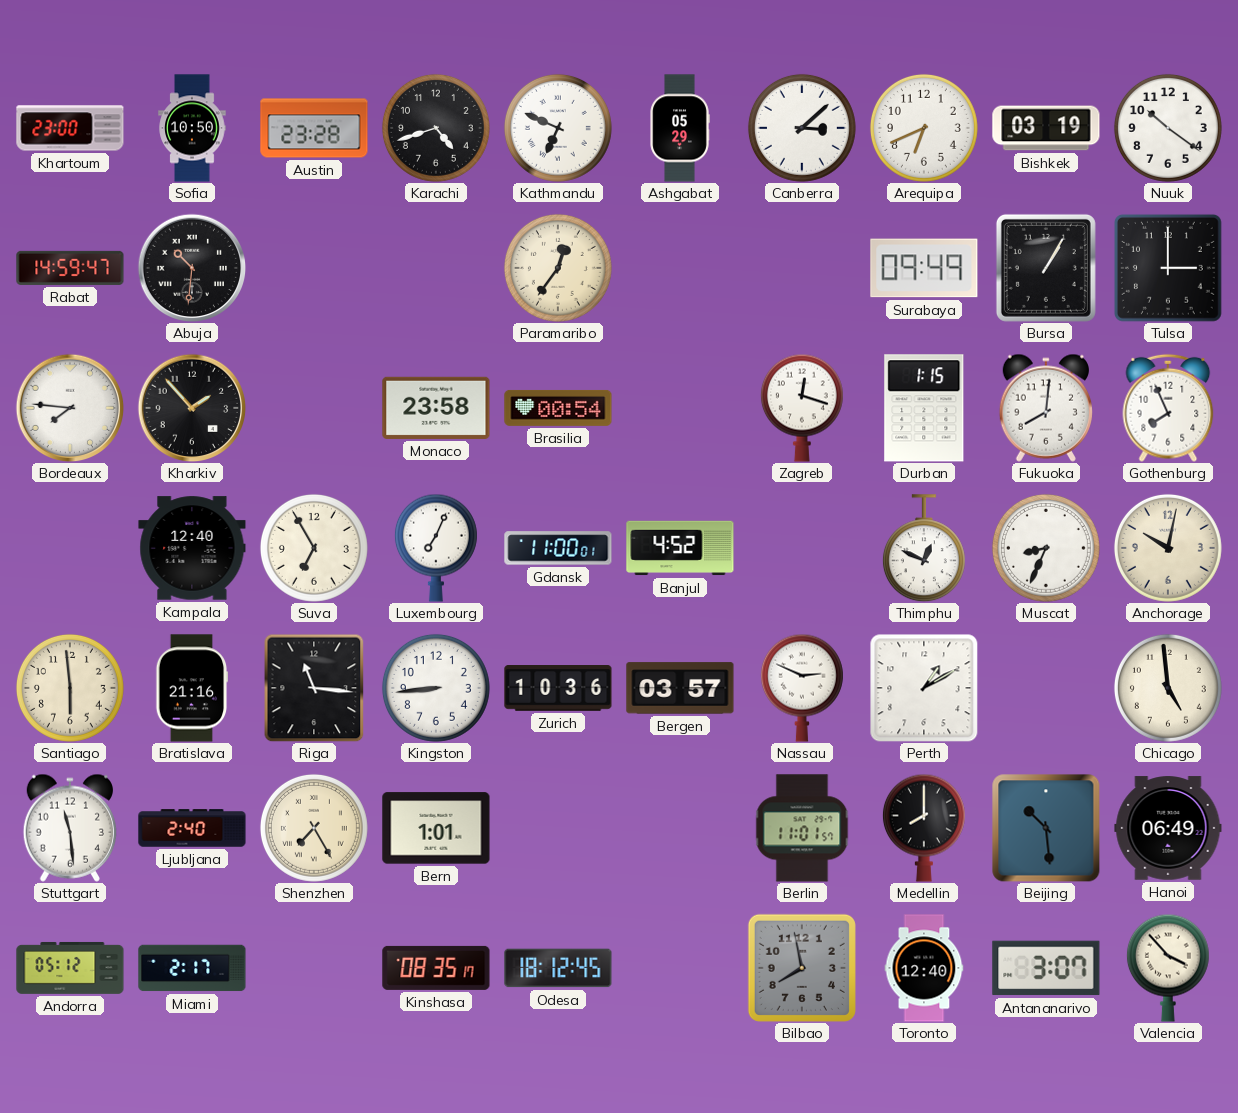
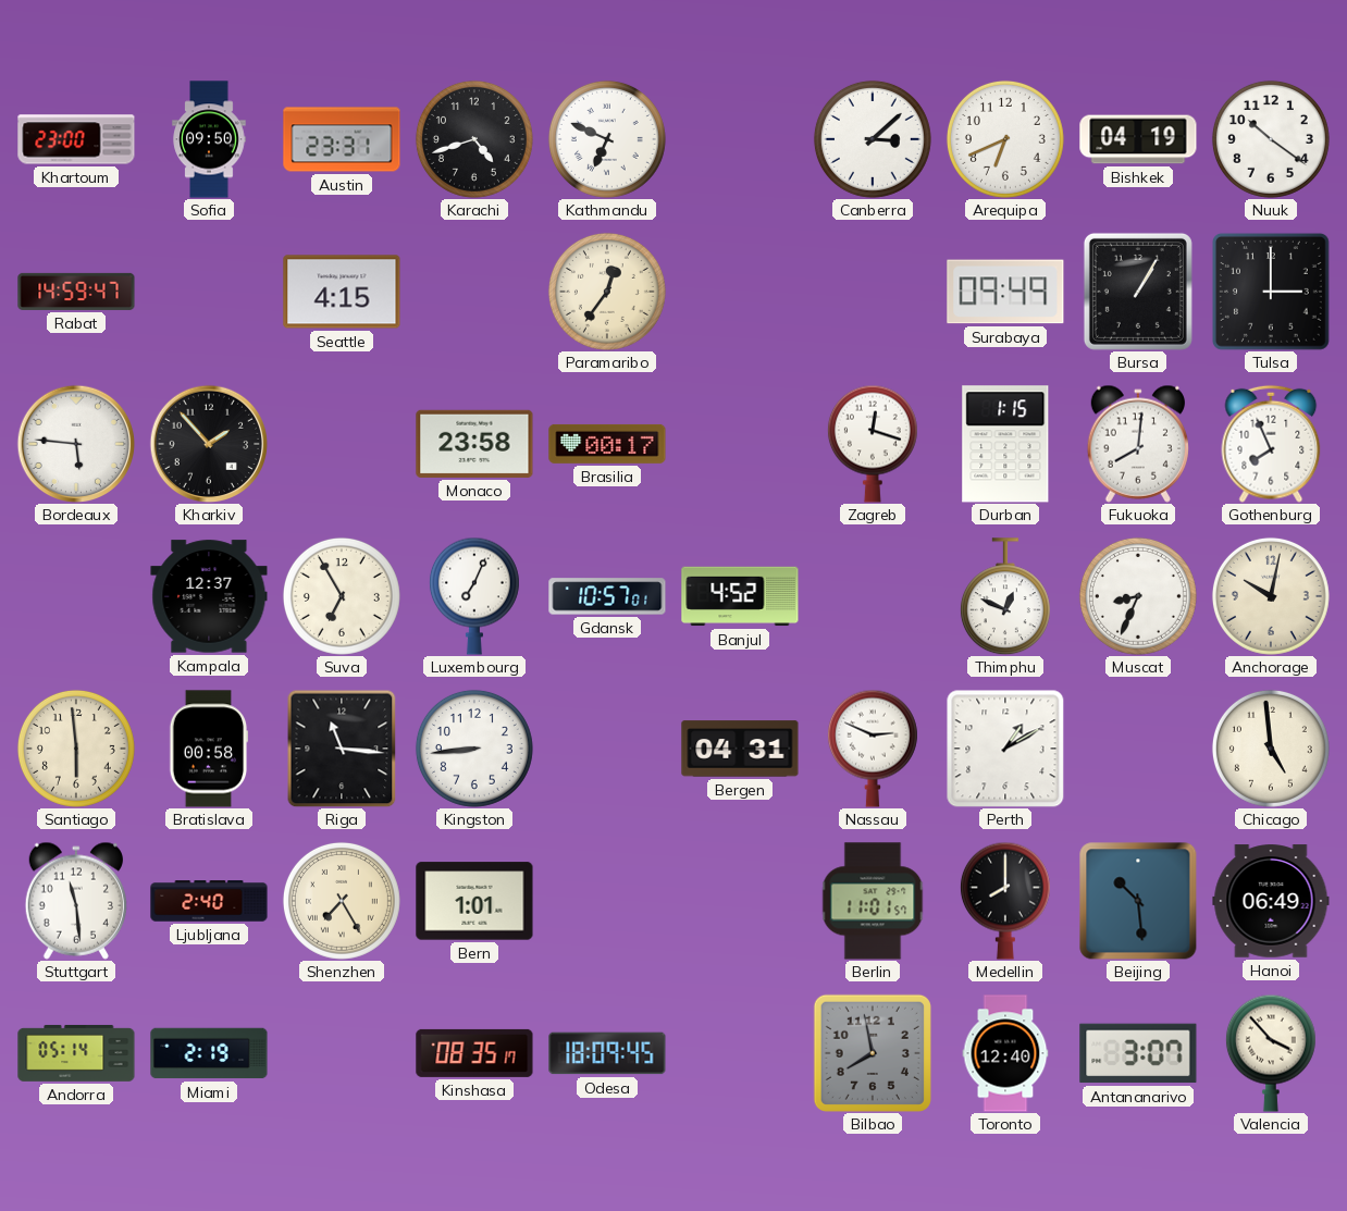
Sofia: 10:50 -> 09:50 (209, 139)
Austin: 23:28 -> 23:31 (342, 139)
Ashgabat: 05:29 -> none (680, 128)
Bishkek: 03:19 -> 04:19 (1138, 139)
Abuja: 10:31 -> none (192, 268)
Seattle: none -> 4:15 (342, 292)
Bordeaux: 7:46 -> 5:46 (76, 444)
Brasilia: 00:54 -> 00:17 (607, 444)
Kampala: 12:40 -> 12:37 (209, 596)
Gdansk: 11:00 -> 10:57 (607, 596)
Bratislava: 21:16 -> 00:58 (209, 749)
Zurich: 10:36 -> none (558, 689)
Bergen: 03:57 -> 04:31 (740, 749)
Andorra: 05:12 -> 05:14 (76, 1053)
Miami: 2:17 -> 2:19 (209, 1053)
Odesa: 18:12 -> 18:09 (607, 1053)
